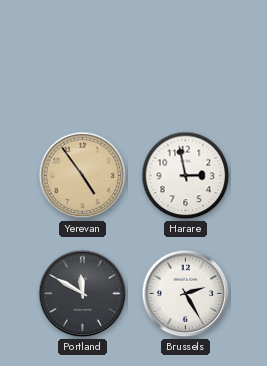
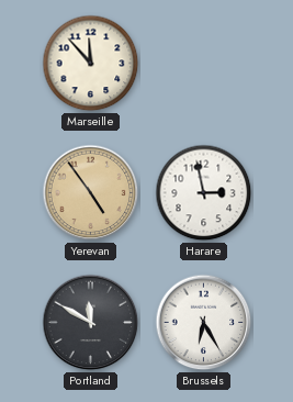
Marseille: none -> 11:53 (91, 64)
Brussels: 2:25 -> 6:25 (204, 323)
